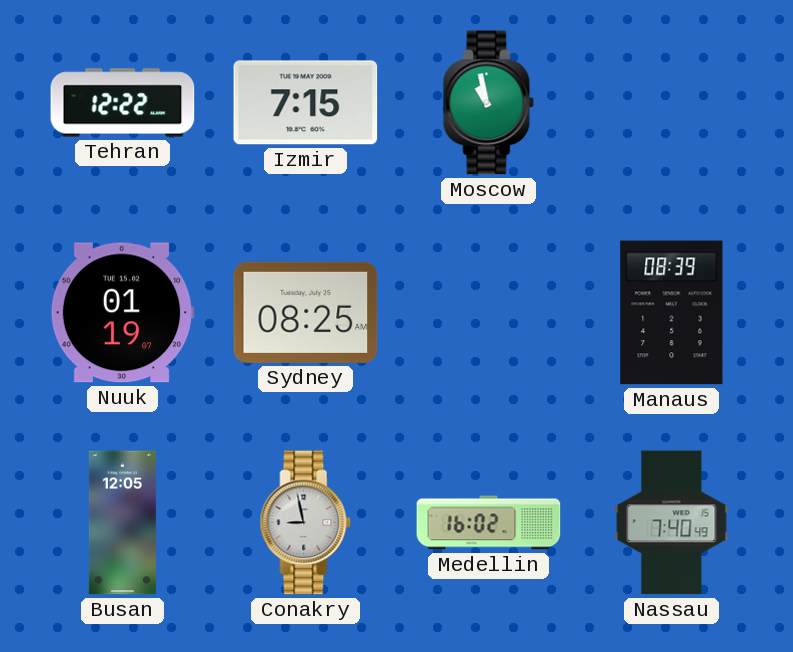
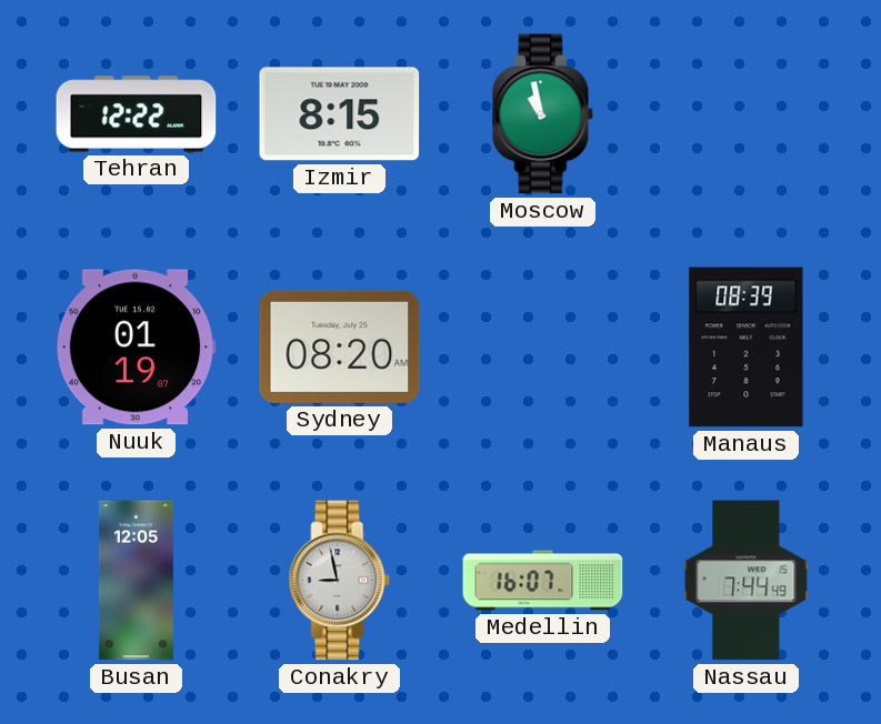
Izmir: 7:15 -> 8:15 (340, 114)
Sydney: 08:25 -> 08:20 (340, 346)
Medellin: 16:02 -> 16:07 (543, 581)
Nassau: 7:40 -> 7:44 (747, 581)
